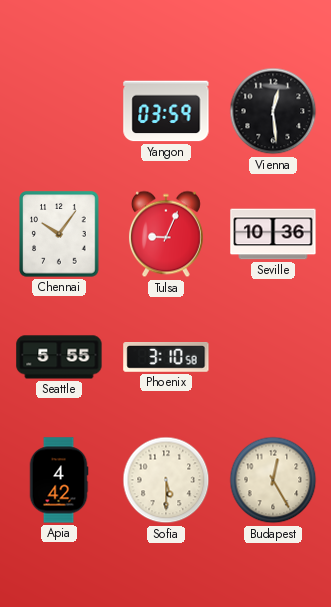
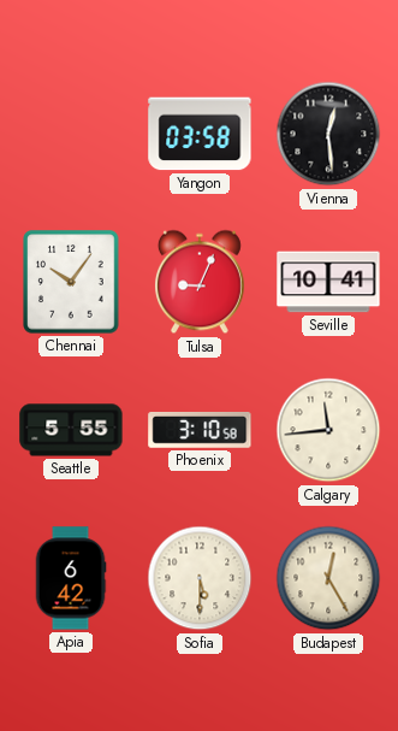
Yangon: 03:59 -> 03:58 (200, 134)
Seville: 10:36 -> 10:41 (328, 282)
Calgary: none -> 11:44 (328, 430)
Apia: 4:42 -> 6:42 (71, 578)
